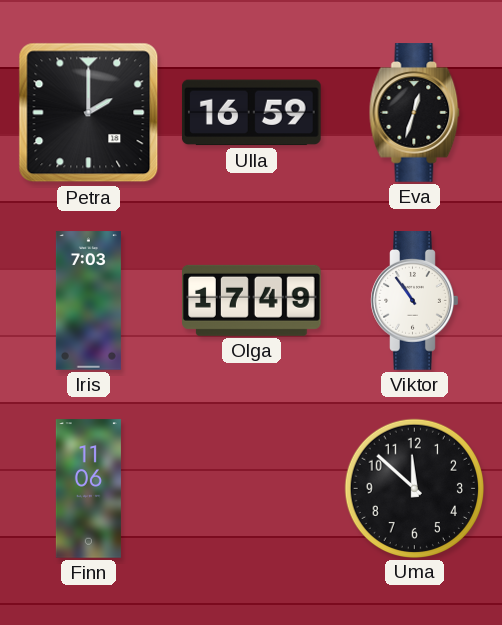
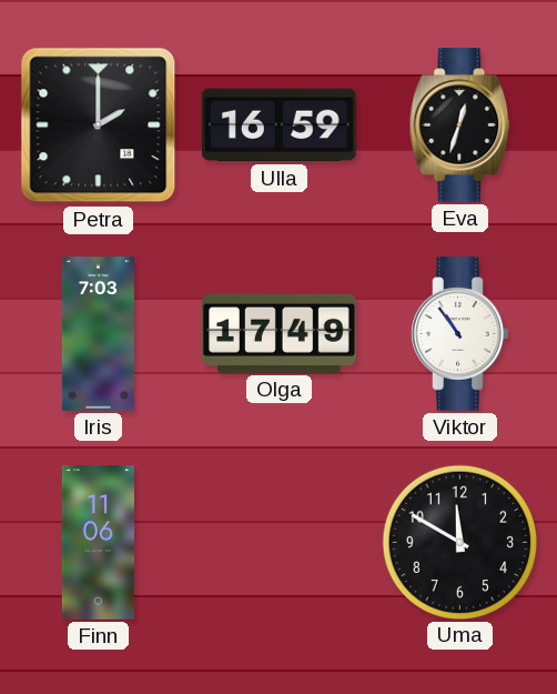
Uma: 11:52 -> 11:50 (459, 542)
